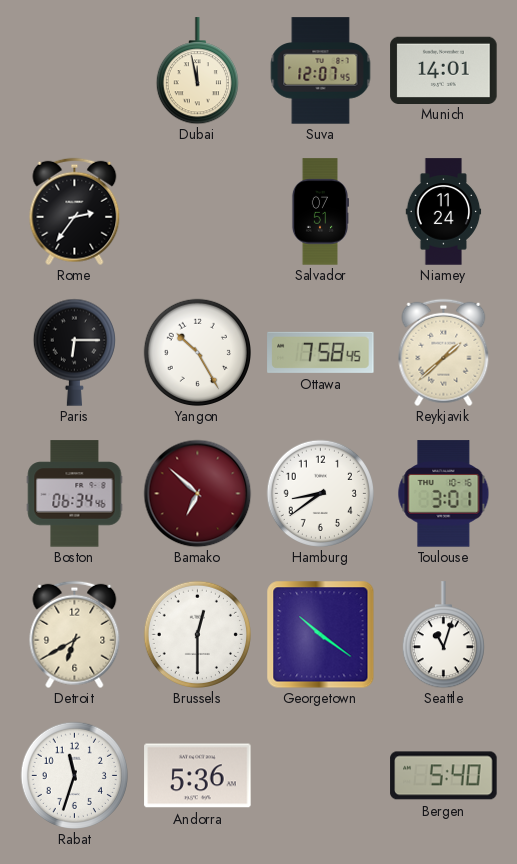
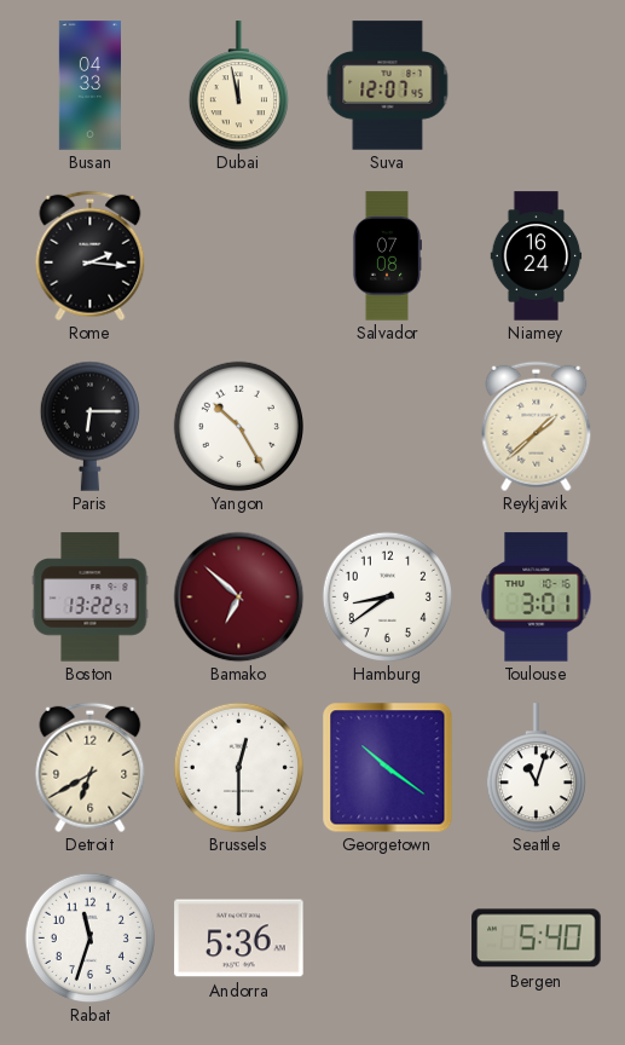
Busan: none -> 04:33 (89, 86)
Munich: 14:01 -> none (444, 70)
Rome: 2:36 -> 2:16 (91, 255)
Salvador: 07:51 -> 07:08 (386, 256)
Niamey: 11:24 -> 16:24 (537, 256)
Ottawa: 7:58 -> none (321, 352)
Boston: 06:34 -> 13:22 (91, 597)
